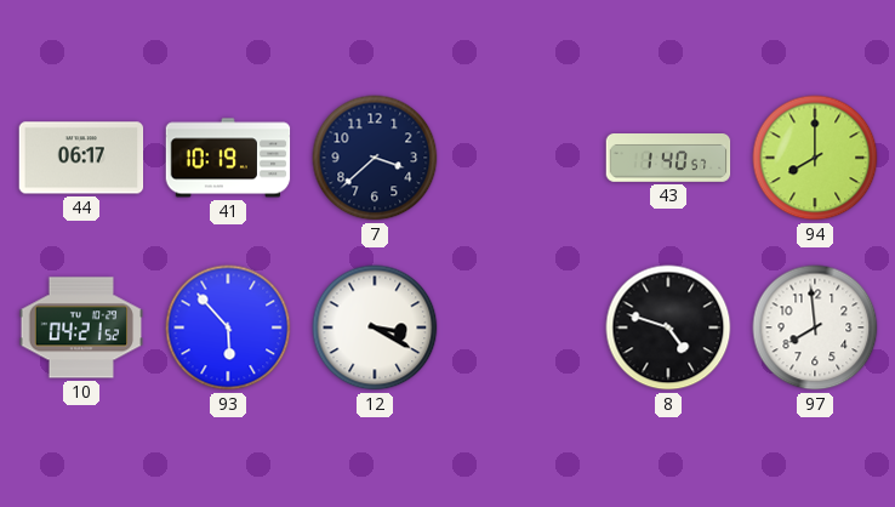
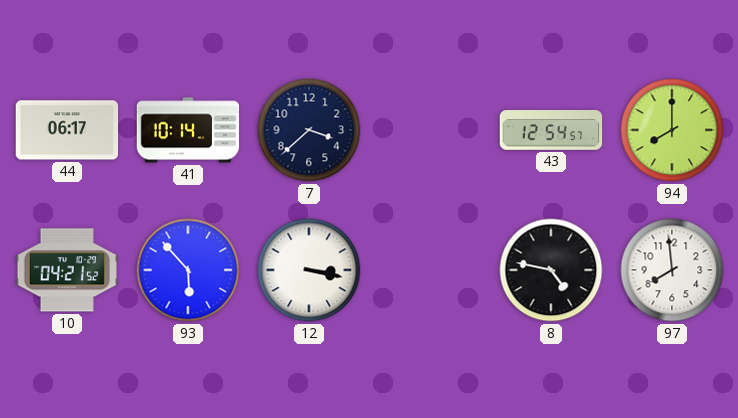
41: 10:19 -> 10:14 (188, 130)
43: 1:40 -> 12:54 (551, 131)
12: 3:20 -> 3:17 (309, 270)
8: 4:48 -> 4:47 (551, 270)
